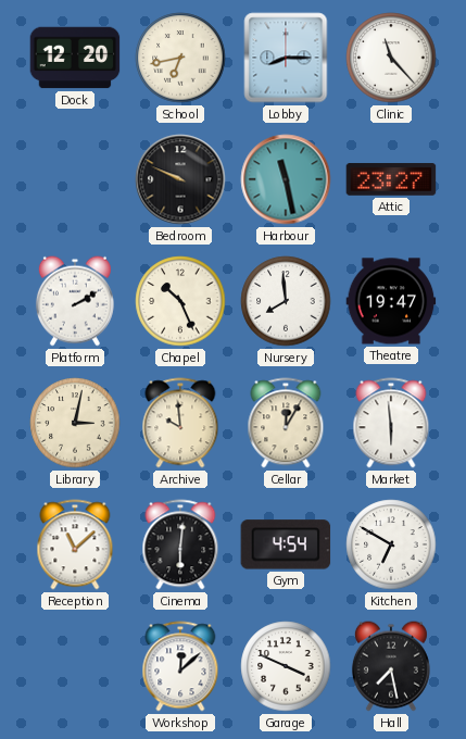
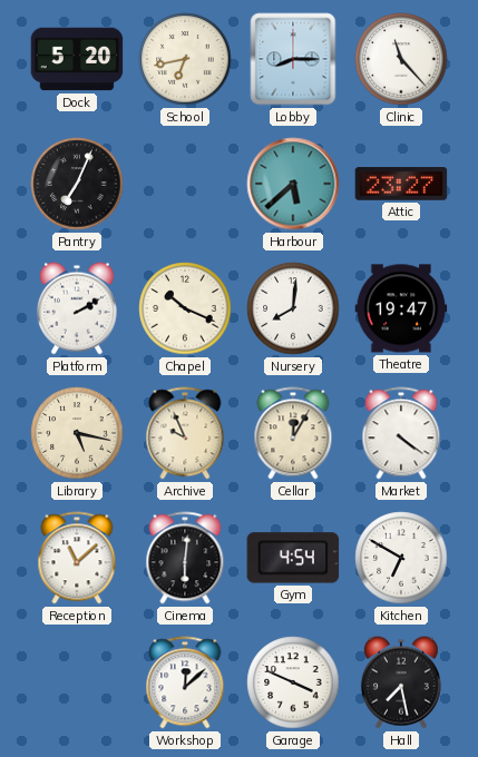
Dock: 12:20 -> 5:20 (77, 59)
Pantry: none -> 7:04 (77, 184)
Bedroom: 9:49 -> none (180, 179)
Harbour: 11:28 -> 5:38 (293, 184)
Chapel: 10:26 -> 10:19 (185, 308)
Nursery: 7:59 -> 8:01 (293, 308)
Library: 3:02 -> 5:17 (77, 433)
Archive: 9:59 -> 9:56 (185, 433)
Market: 5:59 -> 4:21 (401, 433)
